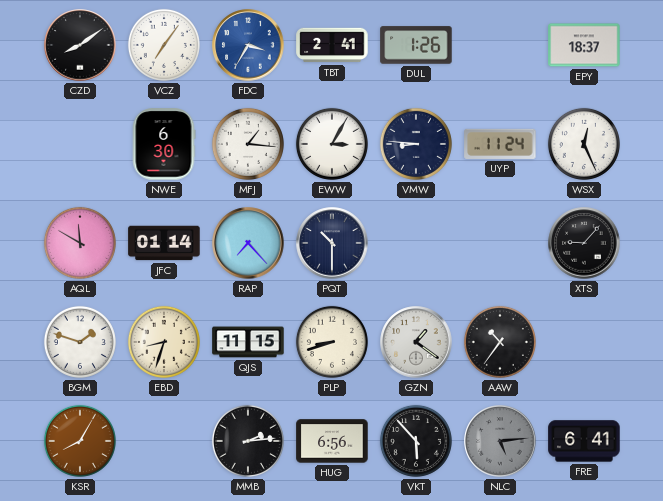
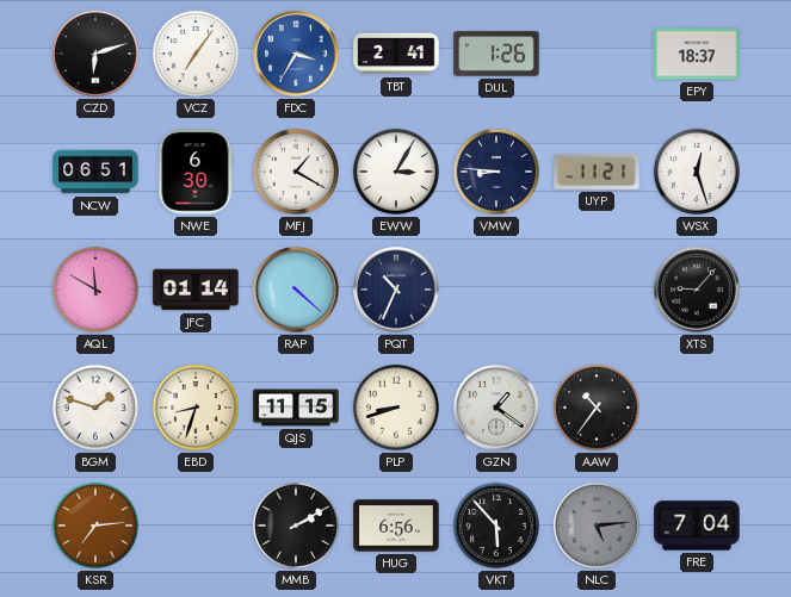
CZD: 8:09 -> 6:12 (95, 54)
NCW: none -> 06:51 (95, 172)
MFJ: 1:16 -> 1:20 (296, 172)
UYP: 11:24 -> 11:21 (597, 172)
WSX: 12:26 -> 12:27 (697, 172)
RAP: 7:23 -> 4:22 (296, 290)
PQT: 10:30 -> 10:34 (396, 290)
KSR: 8:05 -> 7:14 (95, 526)
MMB: 2:14 -> 2:10 (296, 526)
FRE: 6:41 -> 7:04 (697, 526)
